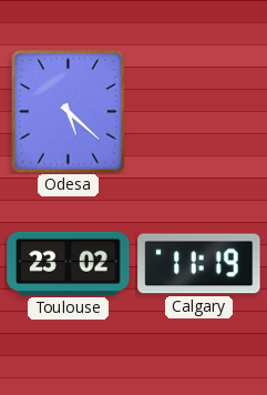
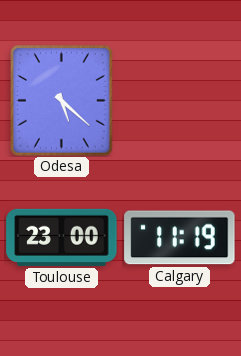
Toulouse: 23:02 -> 23:00 (62, 237)
